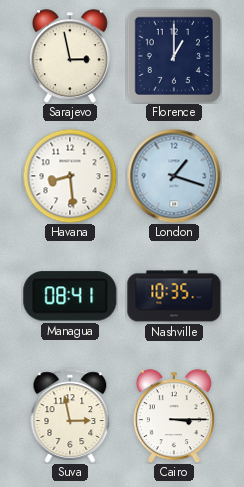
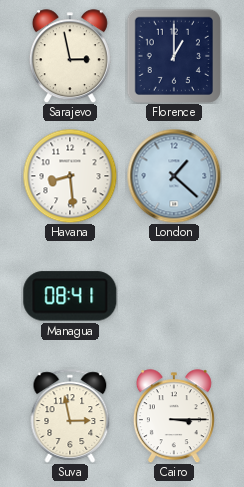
London: 1:18 -> 1:22 (174, 176)
Nashville: 10:35 -> none (174, 296)
